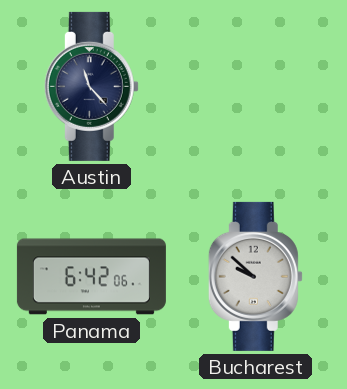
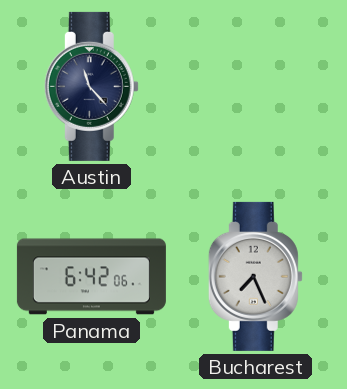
Bucharest: 9:52 -> 7:26 (255, 276)
